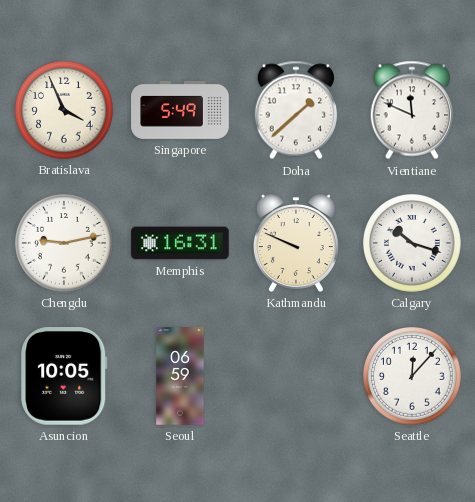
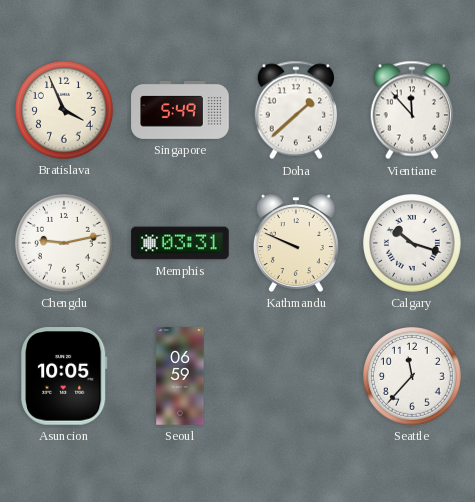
Vientiane: 11:49 -> 11:53 (412, 110)
Memphis: 16:31 -> 03:31 (180, 243)
Seattle: 12:07 -> 11:37 (413, 377)
